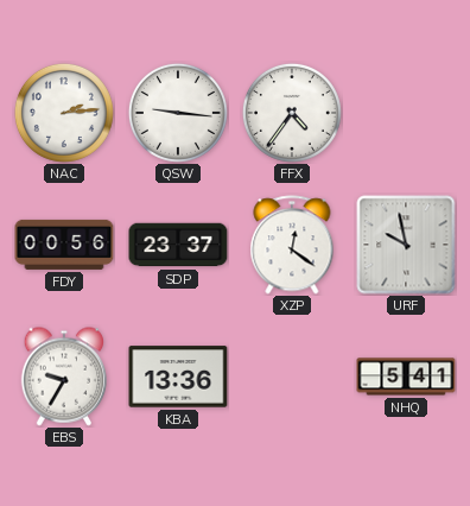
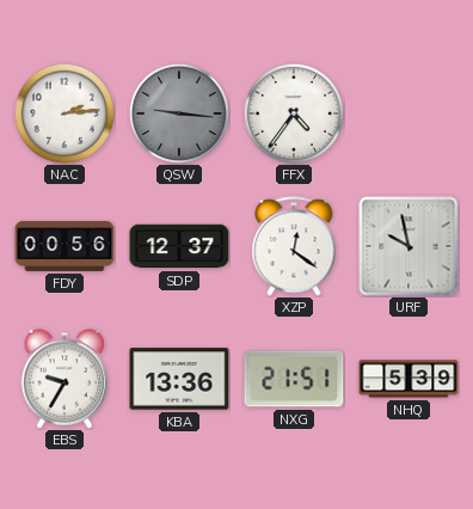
QSW dial: white -> grey (179, 114)
SDP: 23:37 -> 12:37 (179, 246)
NXG: none -> 21:51 (294, 379)
NHQ: 5:41 -> 5:39 (408, 379)
